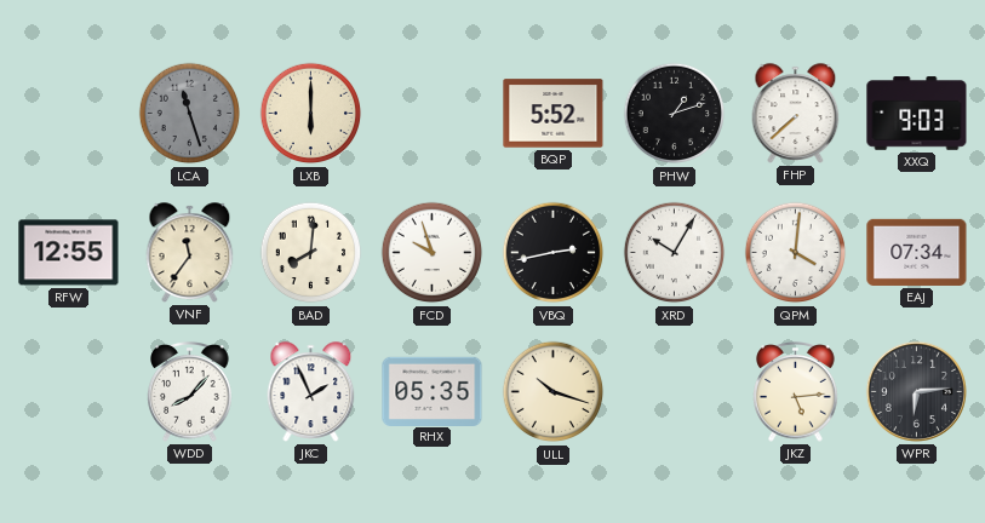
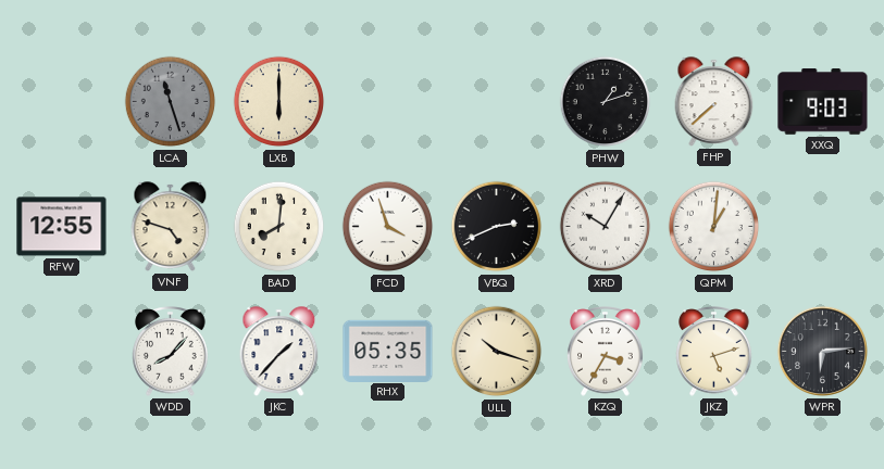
BQP: 5:52 -> none (554, 114)
VNF: 11:36 -> 4:48 (171, 227)
FCD: 9:57 -> 3:57 (388, 227)
VBQ: 2:43 -> 2:41 (497, 227)
QPM: 4:01 -> 1:01 (714, 227)
EAJ: 07:34 -> none (917, 252)
JKC: 1:56 -> 1:37 (279, 352)
KZQ: none -> 3:35 (606, 352)
JKZ: 5:14 -> 5:12 (714, 352)
